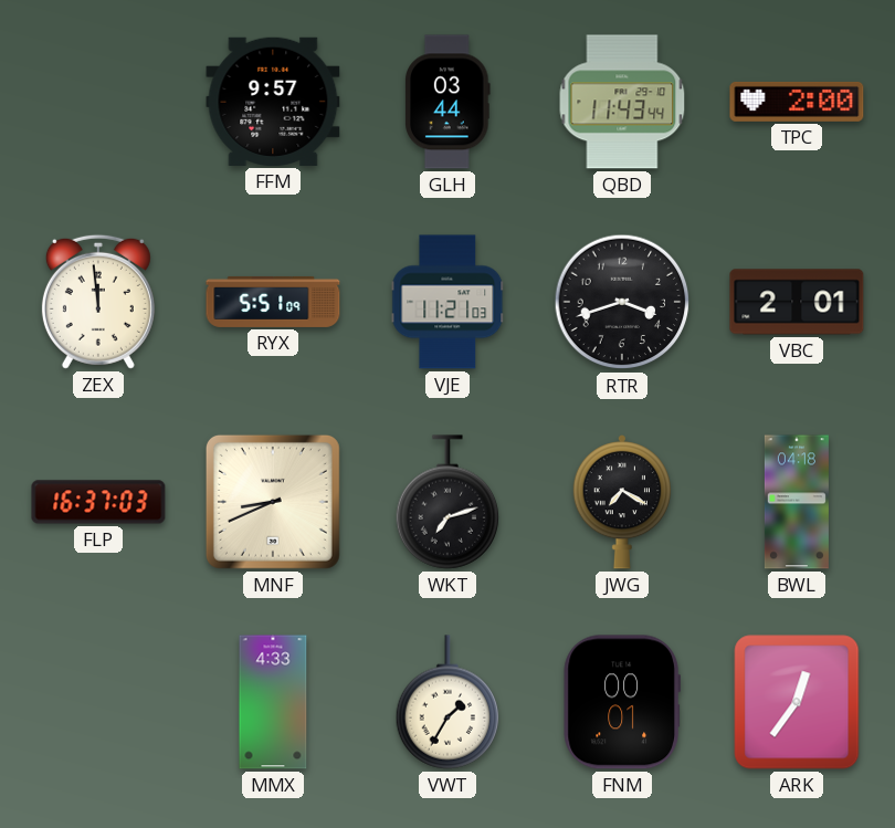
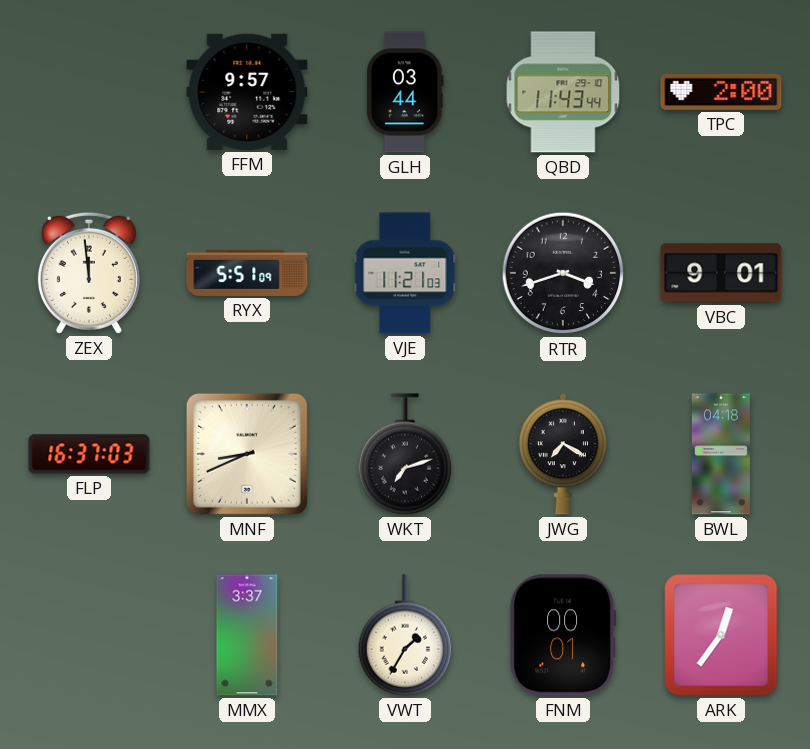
VBC: 2:01 -> 9:01 (721, 273)
MMX: 4:33 -> 3:37 (247, 635)
